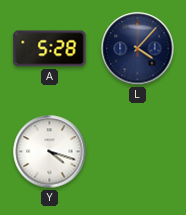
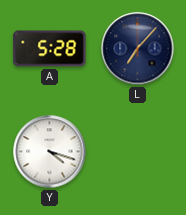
L: 4:07 -> 7:07 (138, 49)
